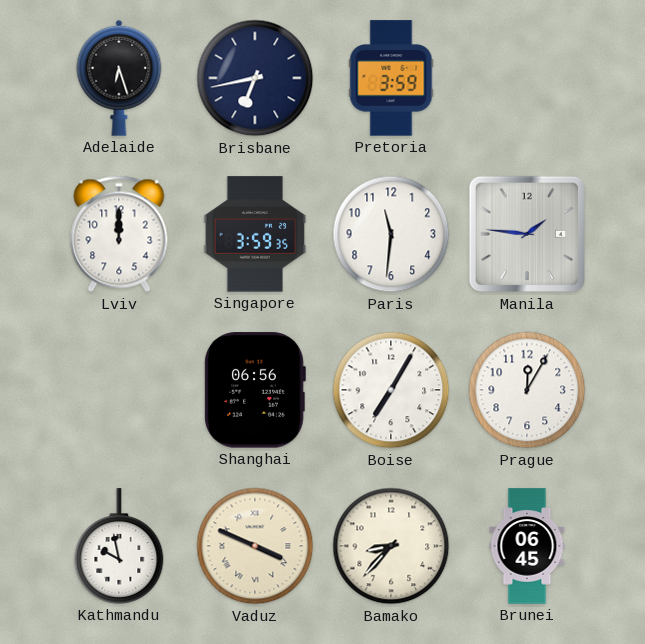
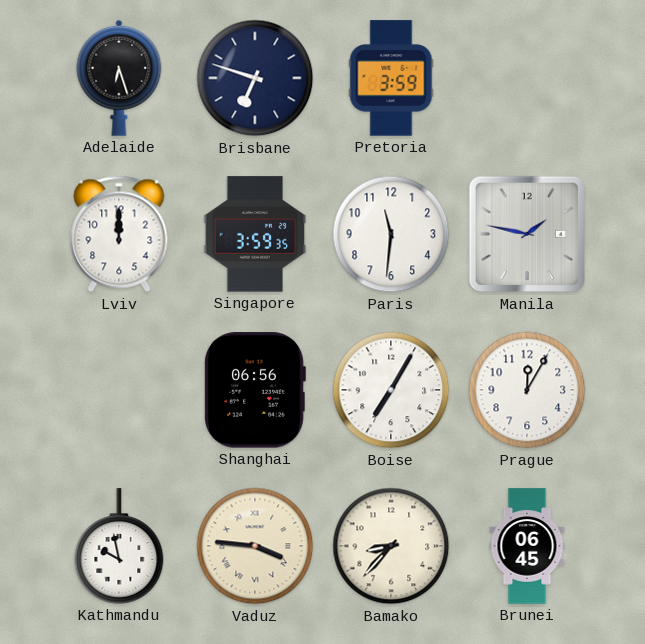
Brisbane: 6:43 -> 6:48 (255, 78)
Manila: 1:46 -> 1:47 (527, 234)
Vaduz: 3:49 -> 3:46 (255, 546)
